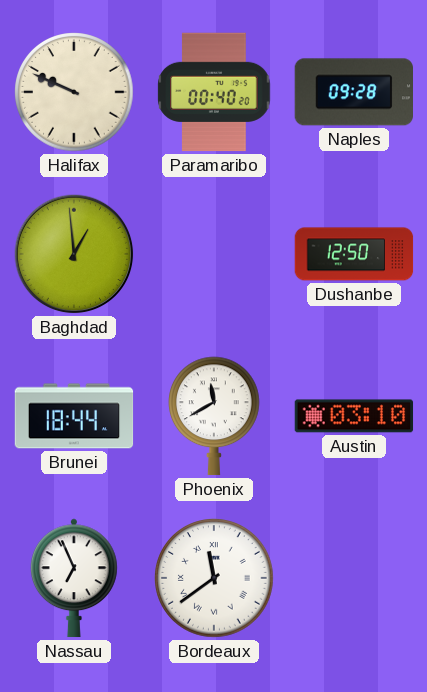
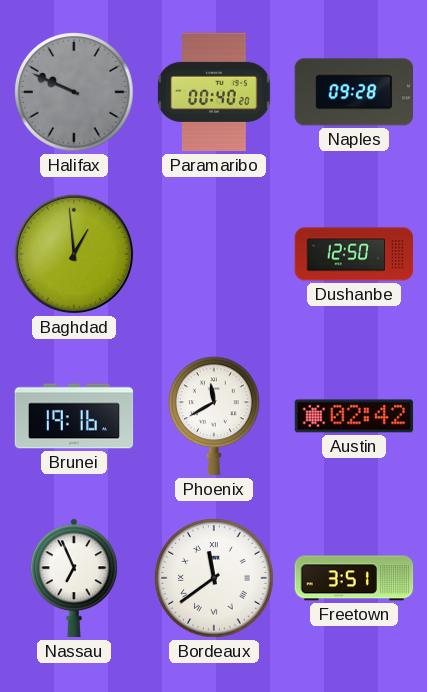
Halifax dial: cream -> grey (74, 92)
Brunei: 18:44 -> 19:16 (74, 416)
Austin: 03:10 -> 02:42 (354, 416)
Freetown: none -> 3:51 (354, 578)
